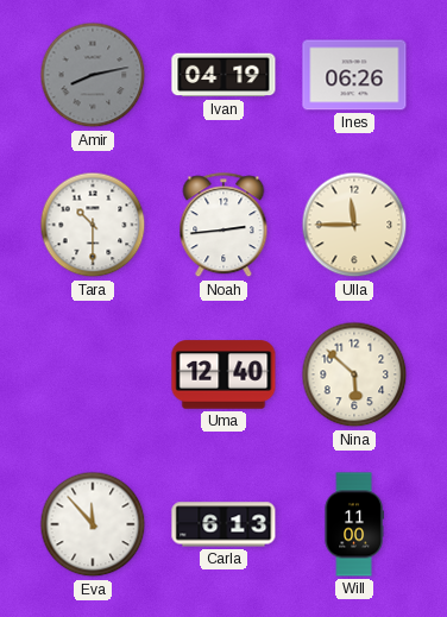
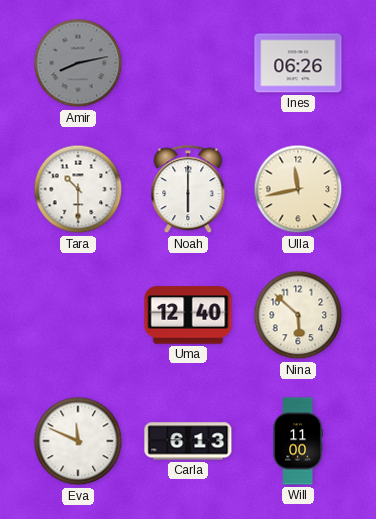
Ivan: 04:19 -> none (223, 75)
Noah: 2:44 -> 6:00 (188, 190)
Ulla: 11:45 -> 11:43 (298, 189)
Eva: 11:53 -> 11:49 (78, 441)
